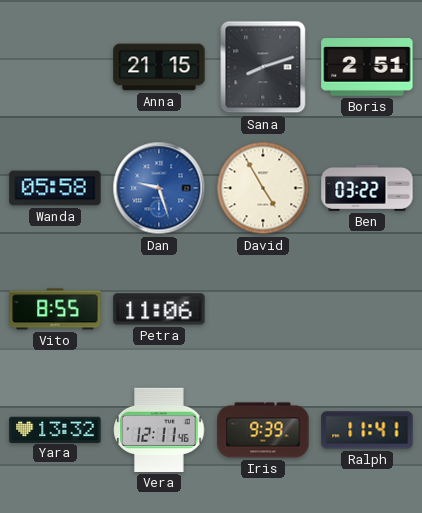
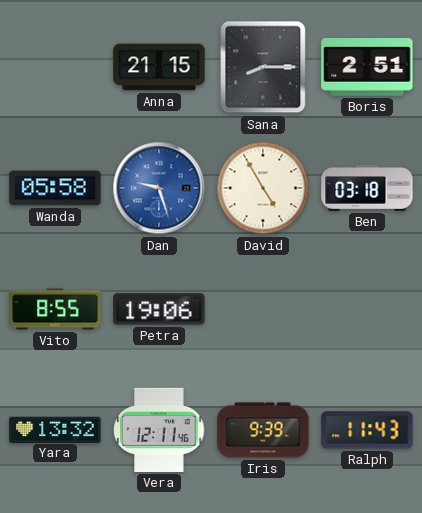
Sana: 8:12 -> 8:15 (263, 67)
Ben: 03:22 -> 03:18 (367, 188)
Petra: 11:06 -> 19:06 (159, 309)
Ralph: 11:41 -> 11:43 (367, 430)
